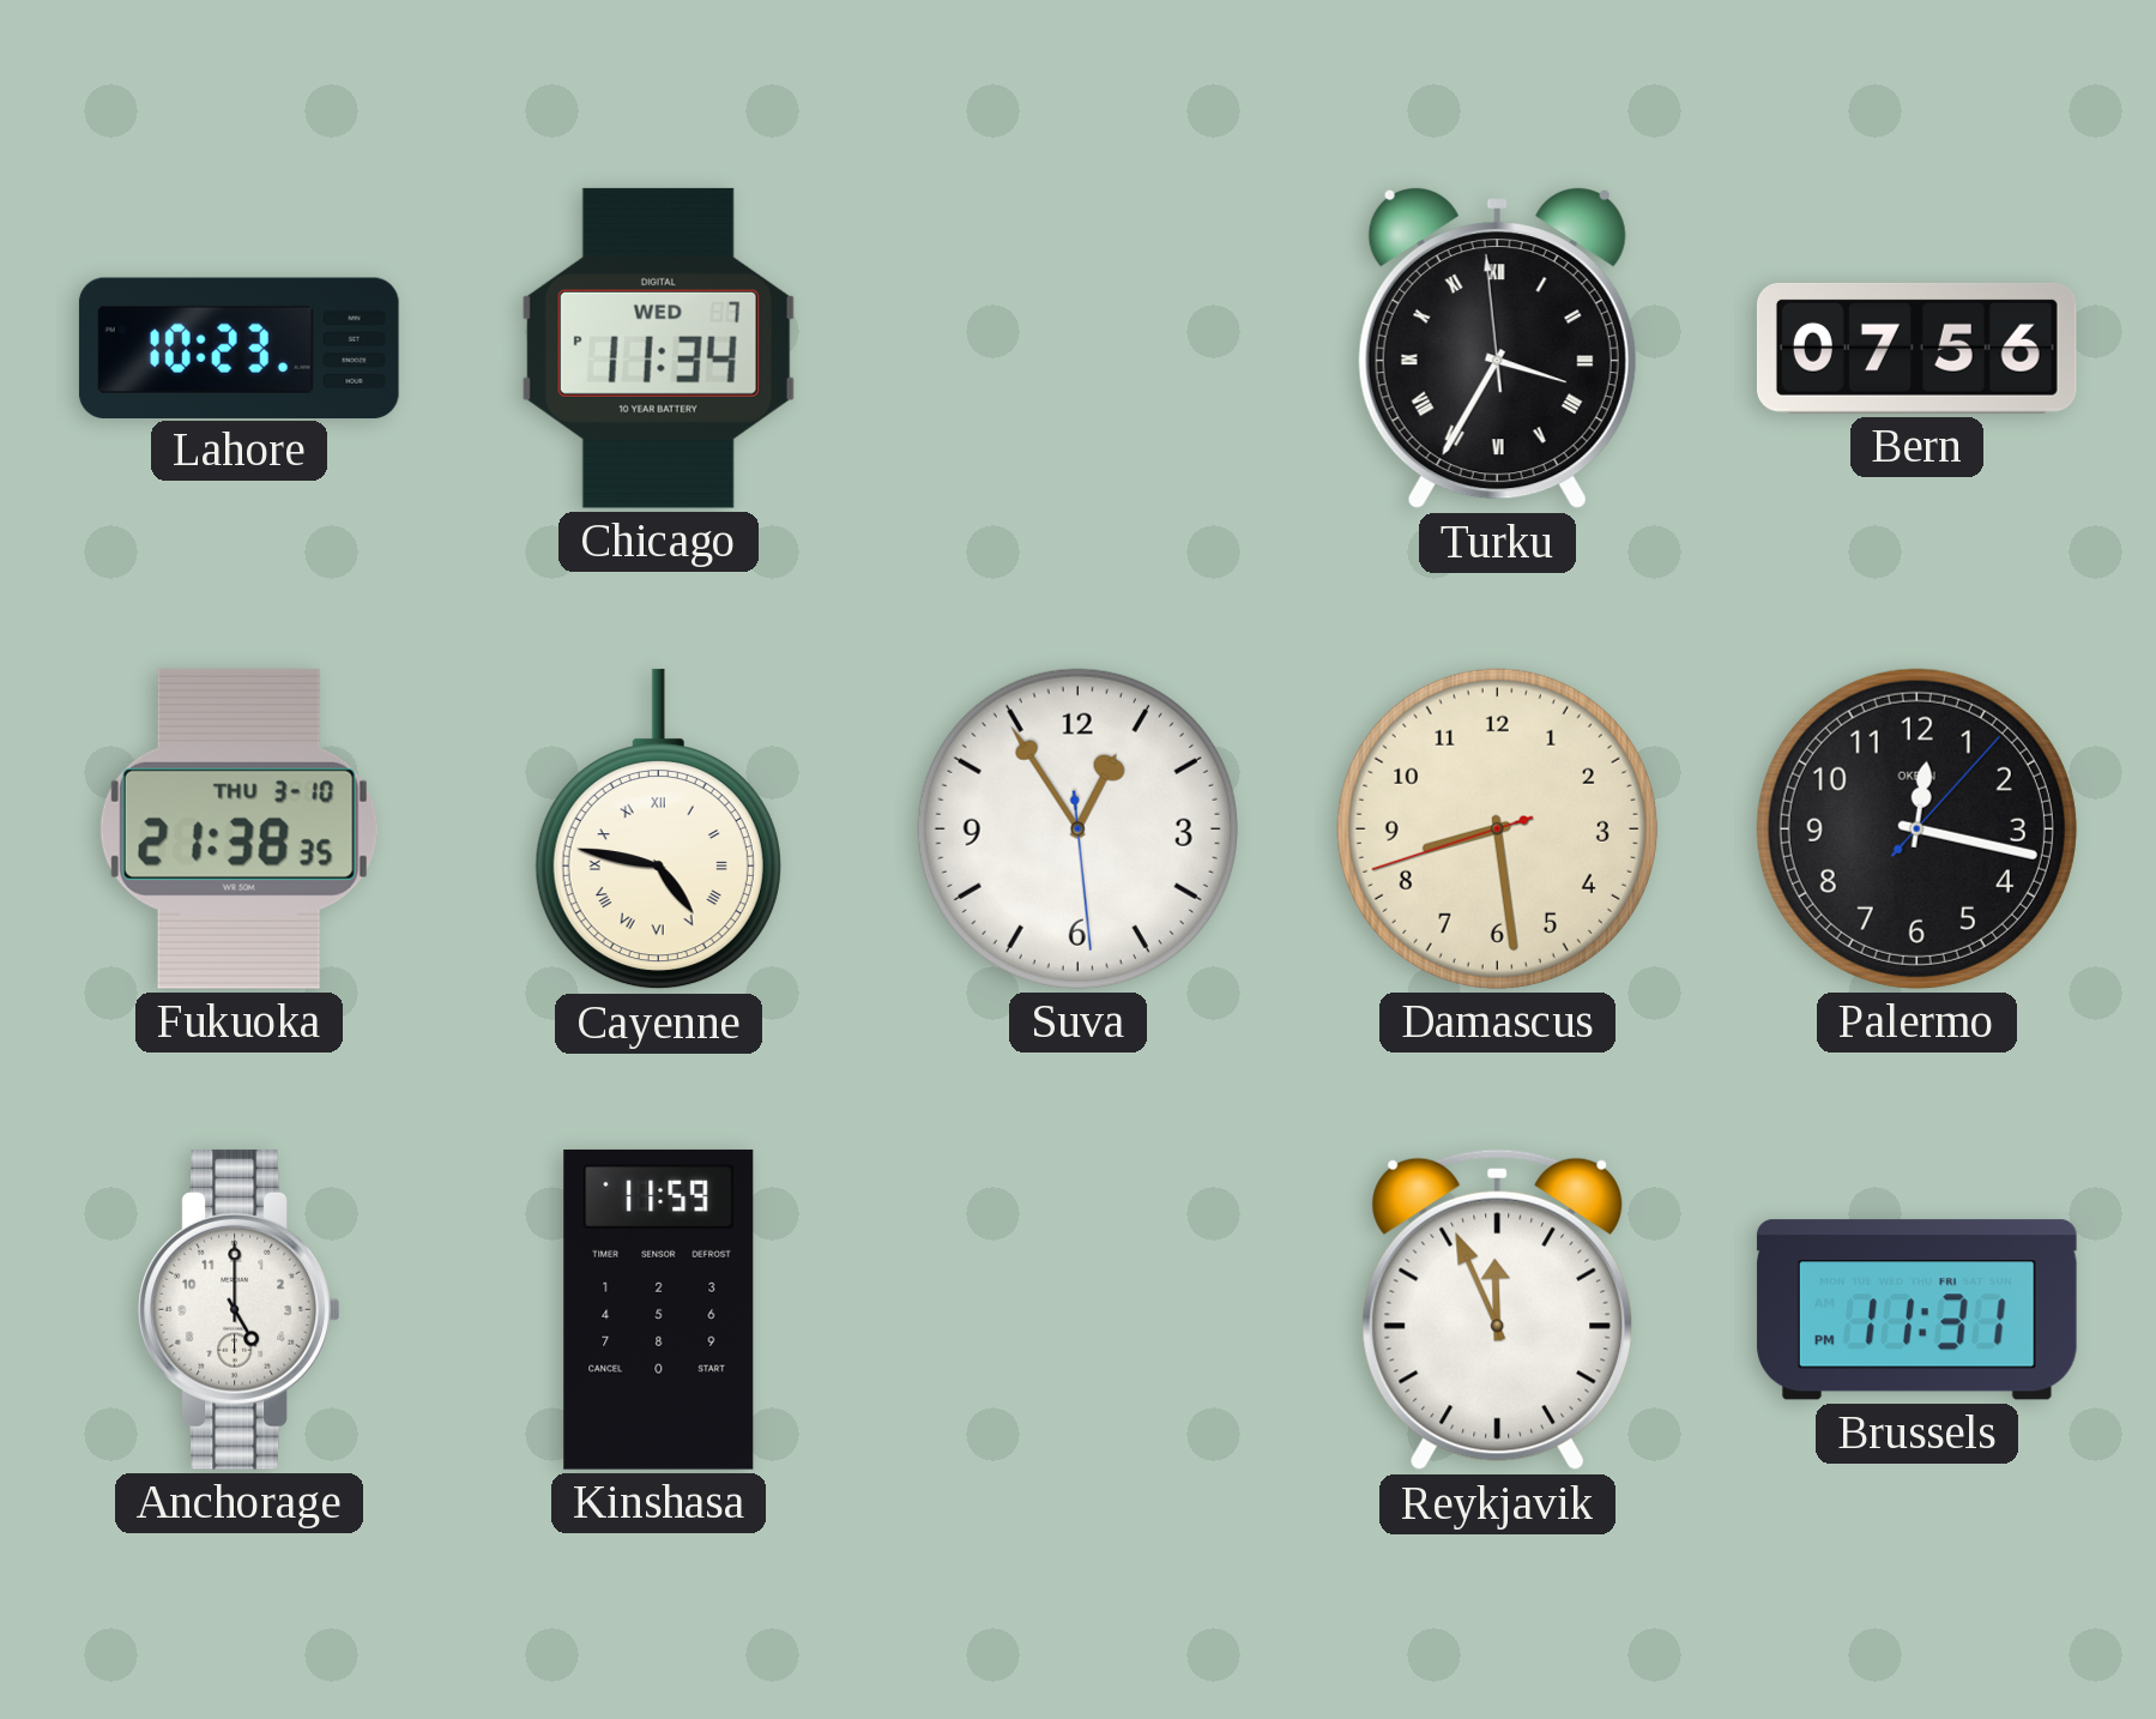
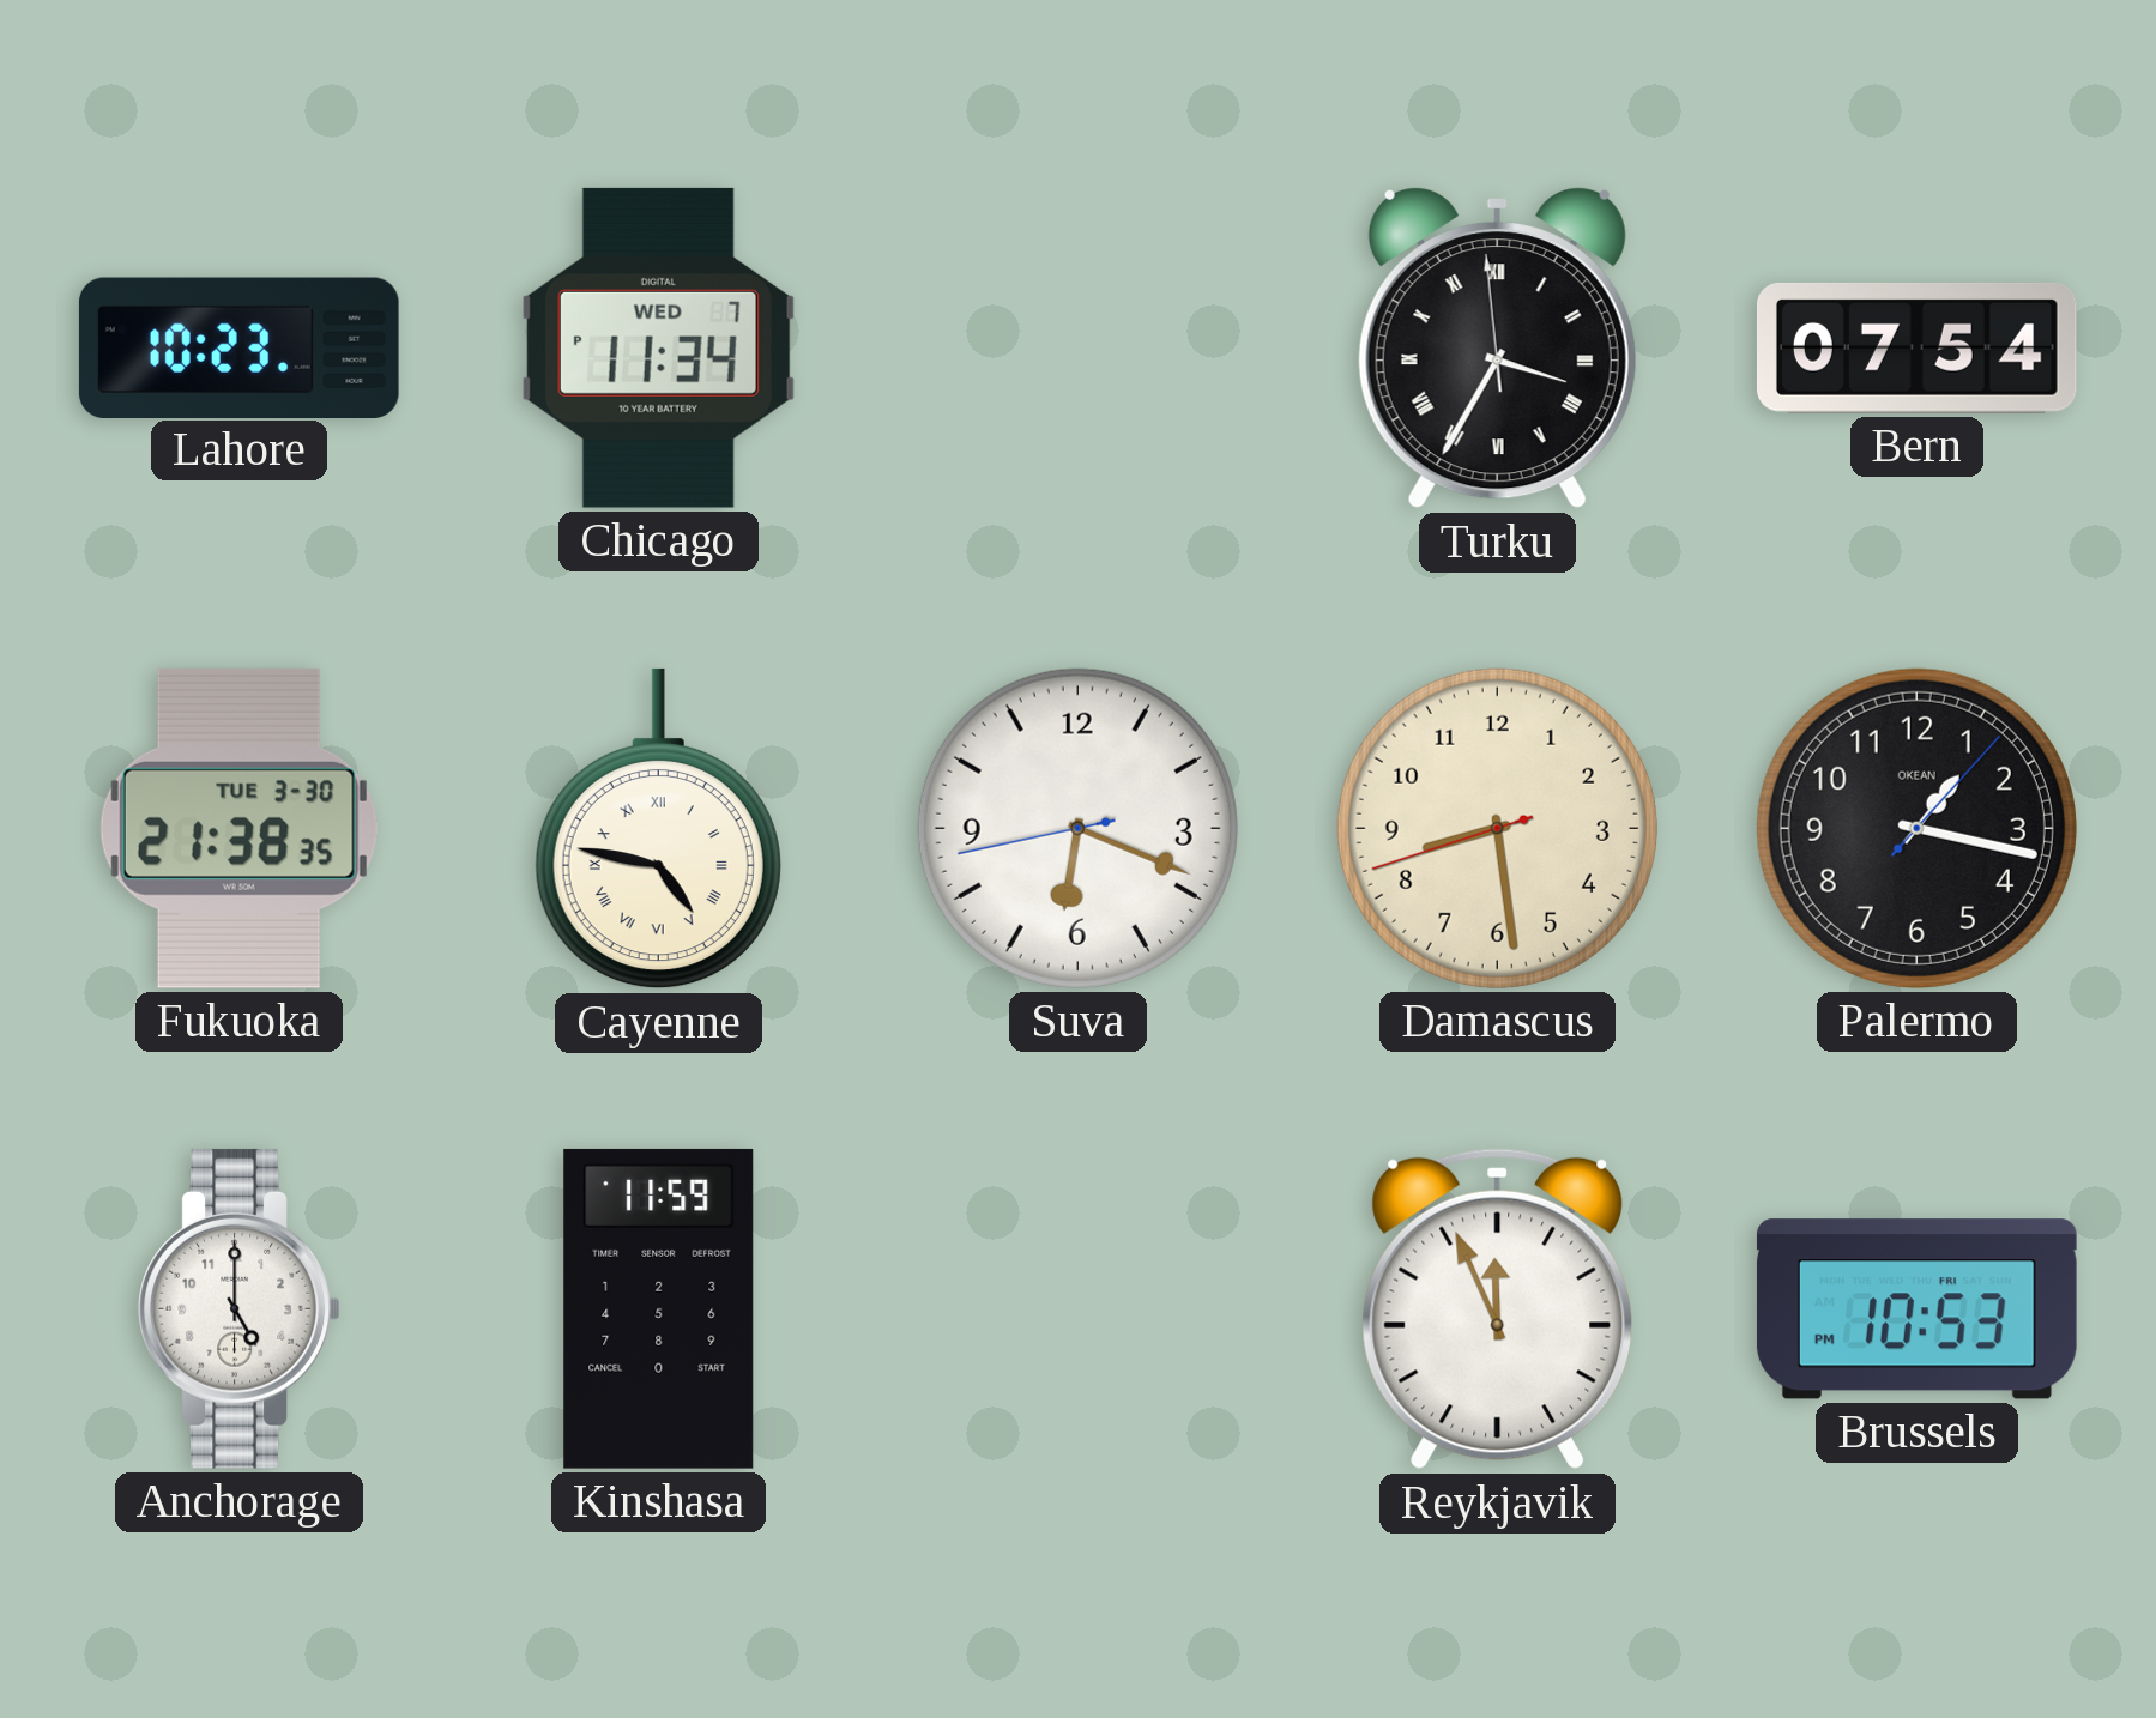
Bern: 07:56 -> 07:54 (1916, 349)
Fukuoka date: THU 3-10 -> TUE 3-30 (238, 828)
Suva: 12:54 -> 6:18 (1077, 828)
Palermo: 12:17 -> 1:17 (1916, 828)
Brussels: 11:31 -> 10:53 (1916, 1309)
